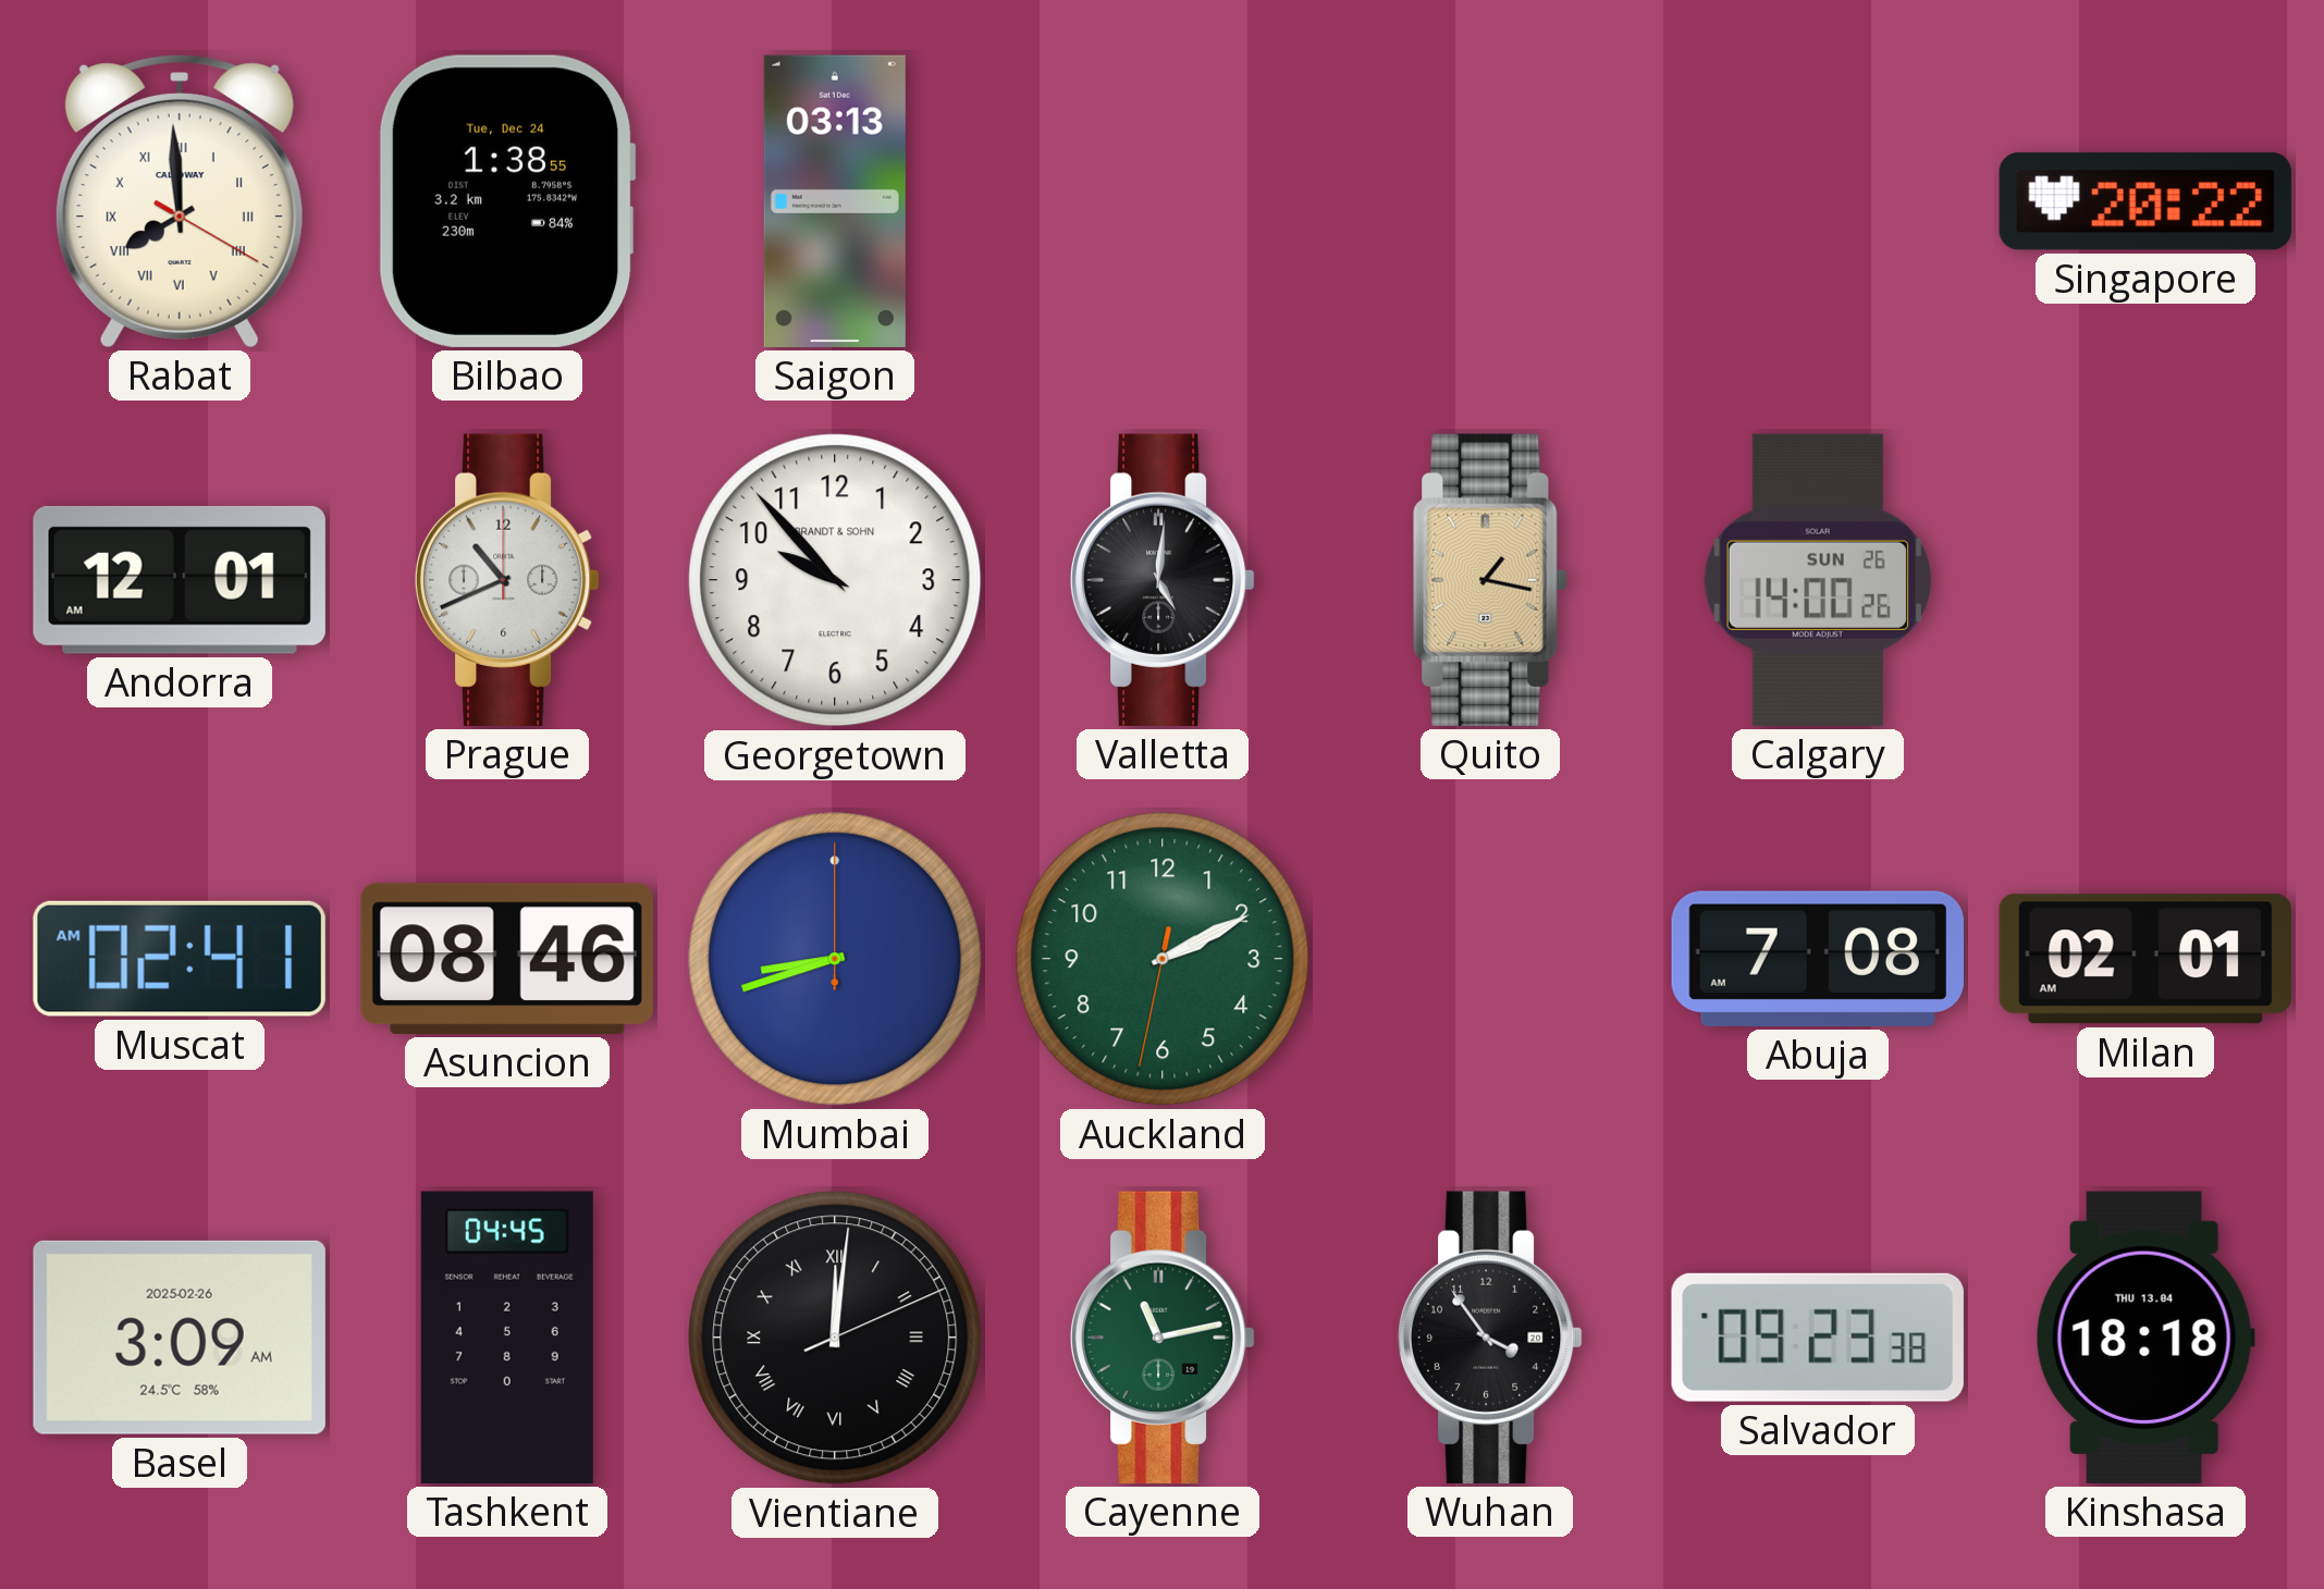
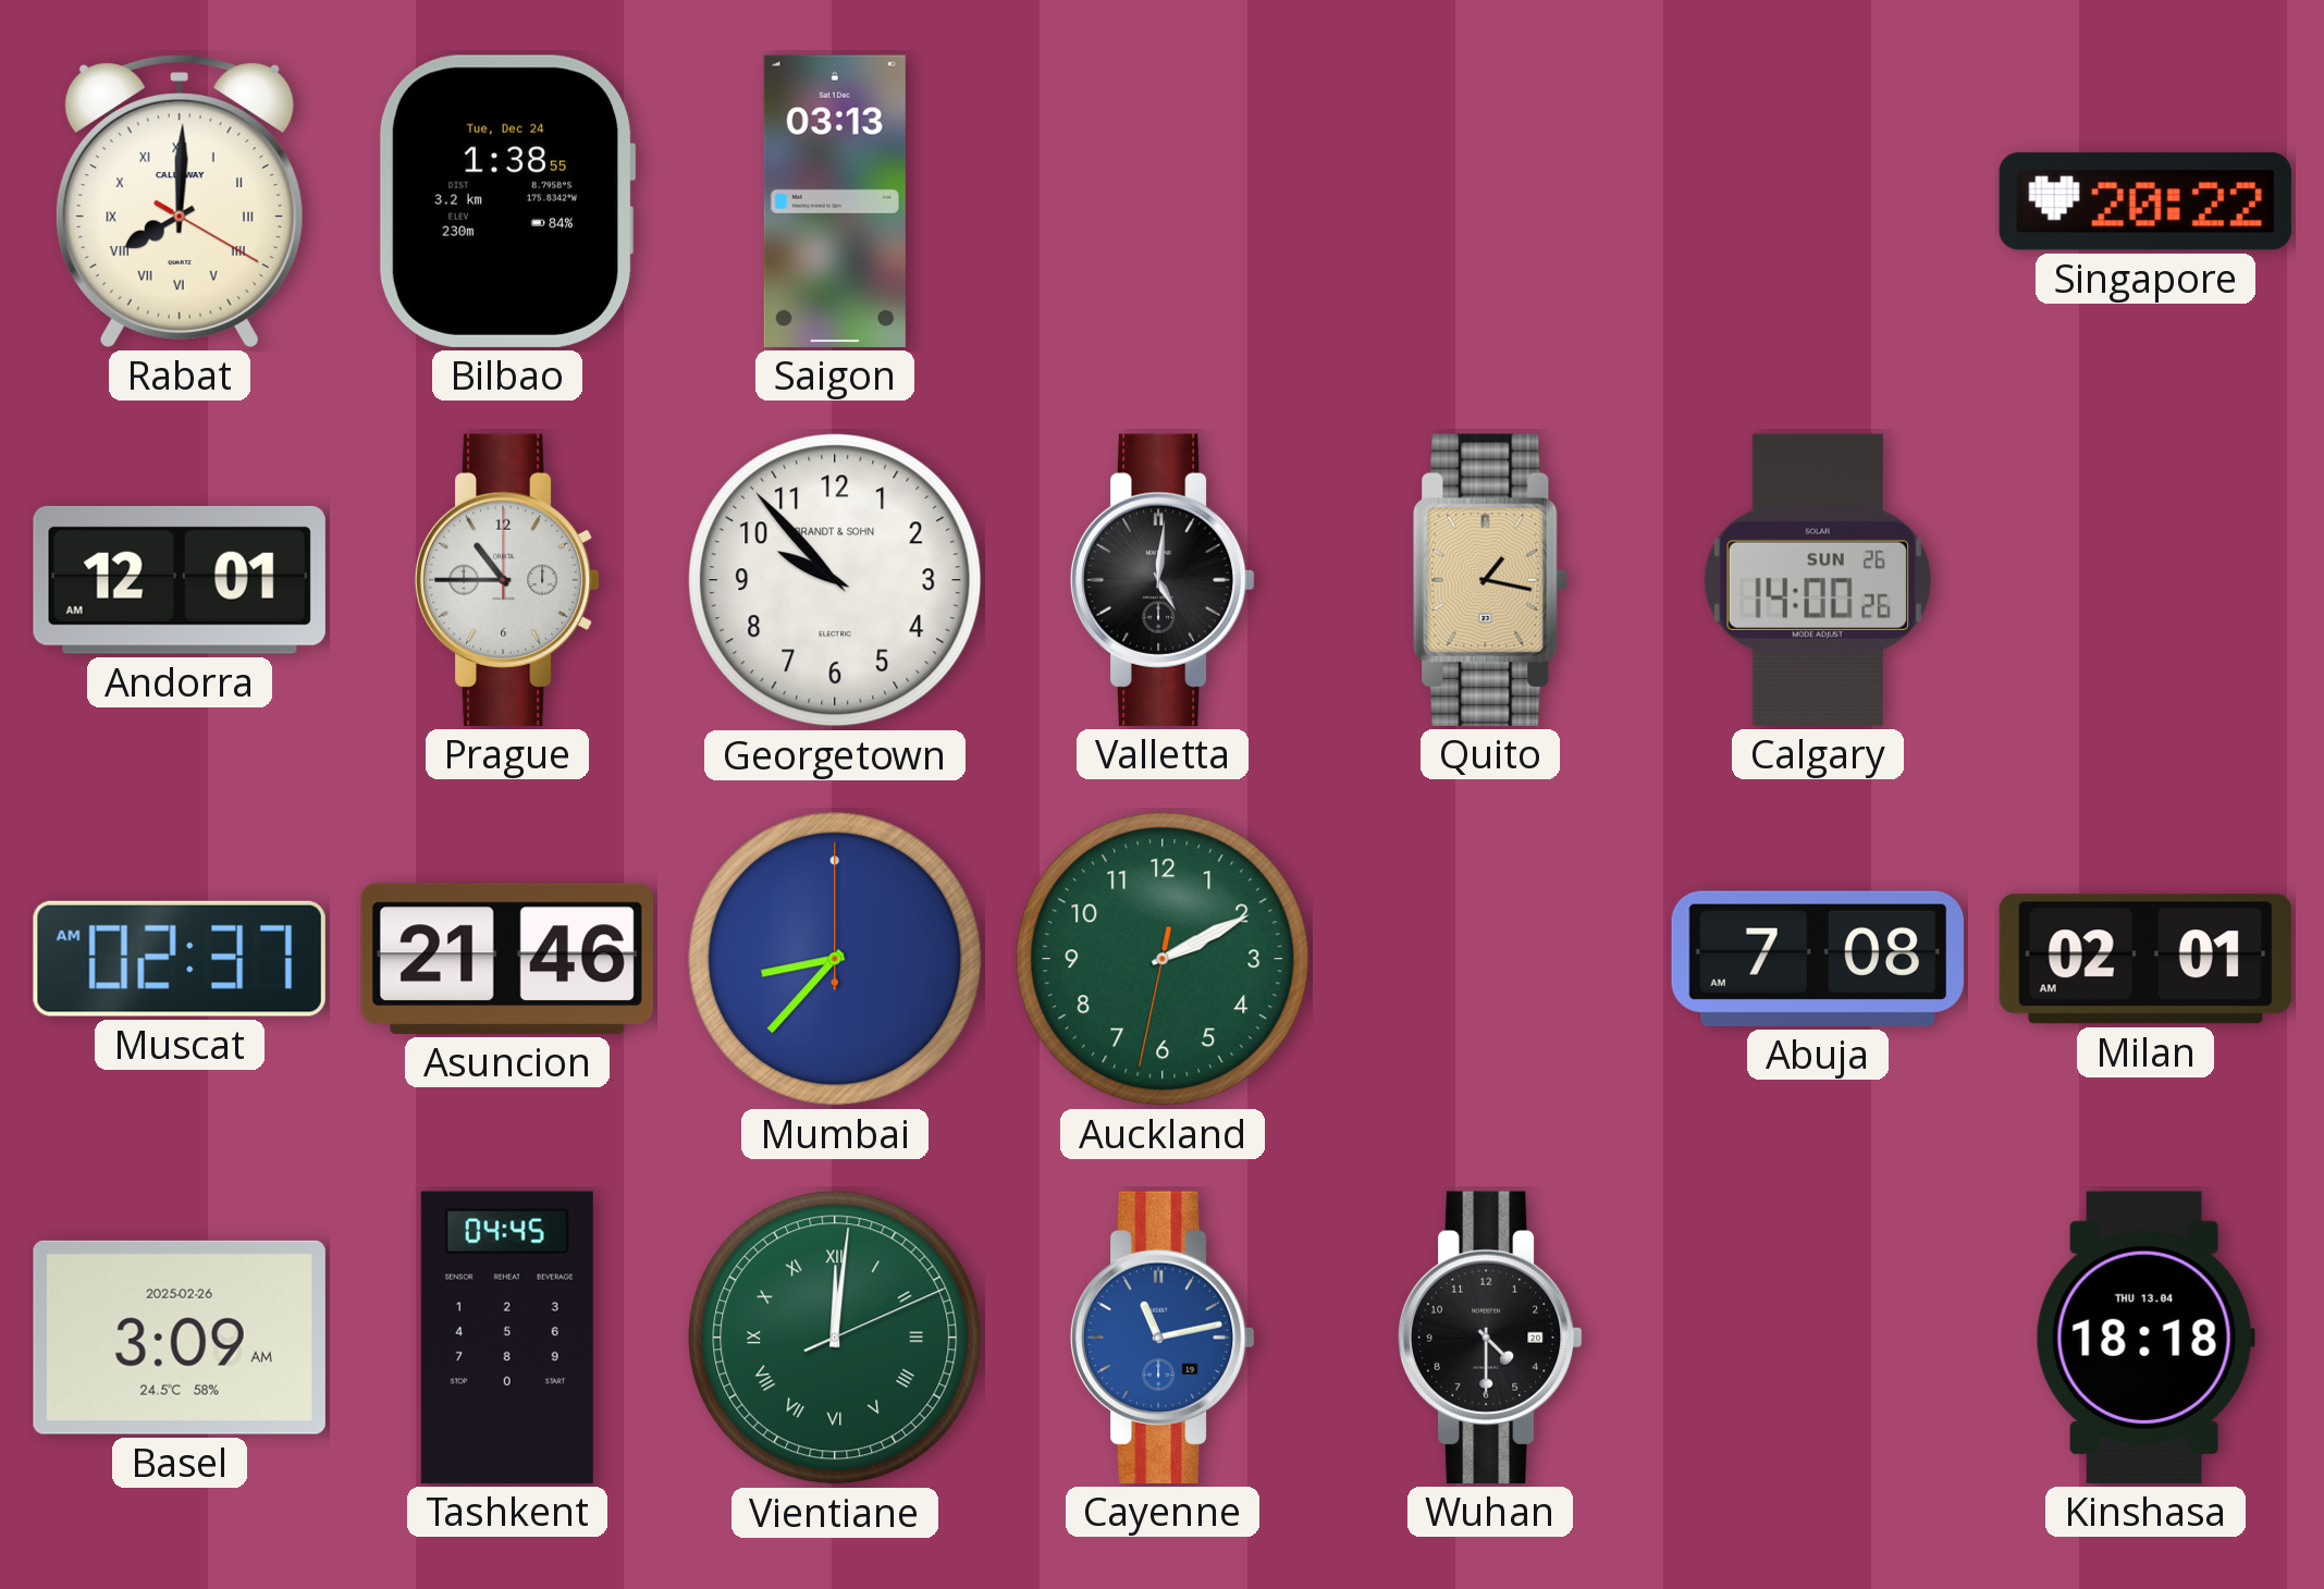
Rabat: 7:59 -> 8:00 (180, 201)
Prague: 10:41 -> 10:45 (507, 580)
Muscat: 02:41 -> 02:37 (180, 959)
Asuncion: 08:46 -> 21:46 (507, 959)
Mumbai: 8:42 -> 8:37 (835, 959)
Vientiane dial: black -> green (835, 1338)
Cayenne dial: green -> blue (1163, 1338)
Wuhan: 3:54 -> 4:30 (1490, 1338)
Salvador: 09:23 -> none (1818, 1338)
